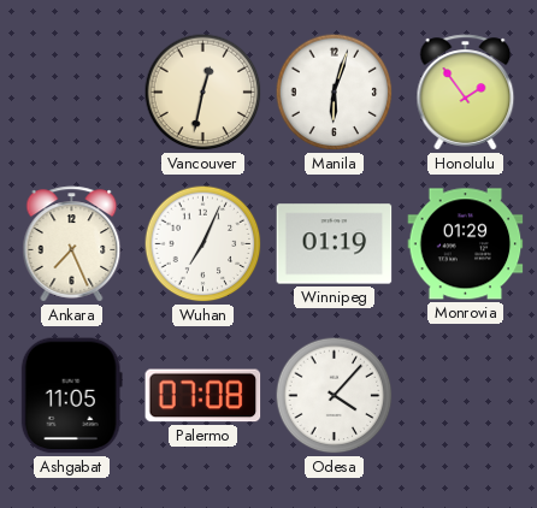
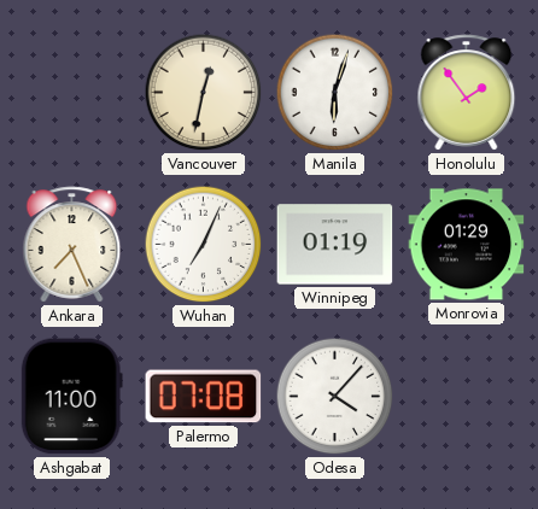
Ashgabat: 11:05 -> 11:00 (71, 397)
